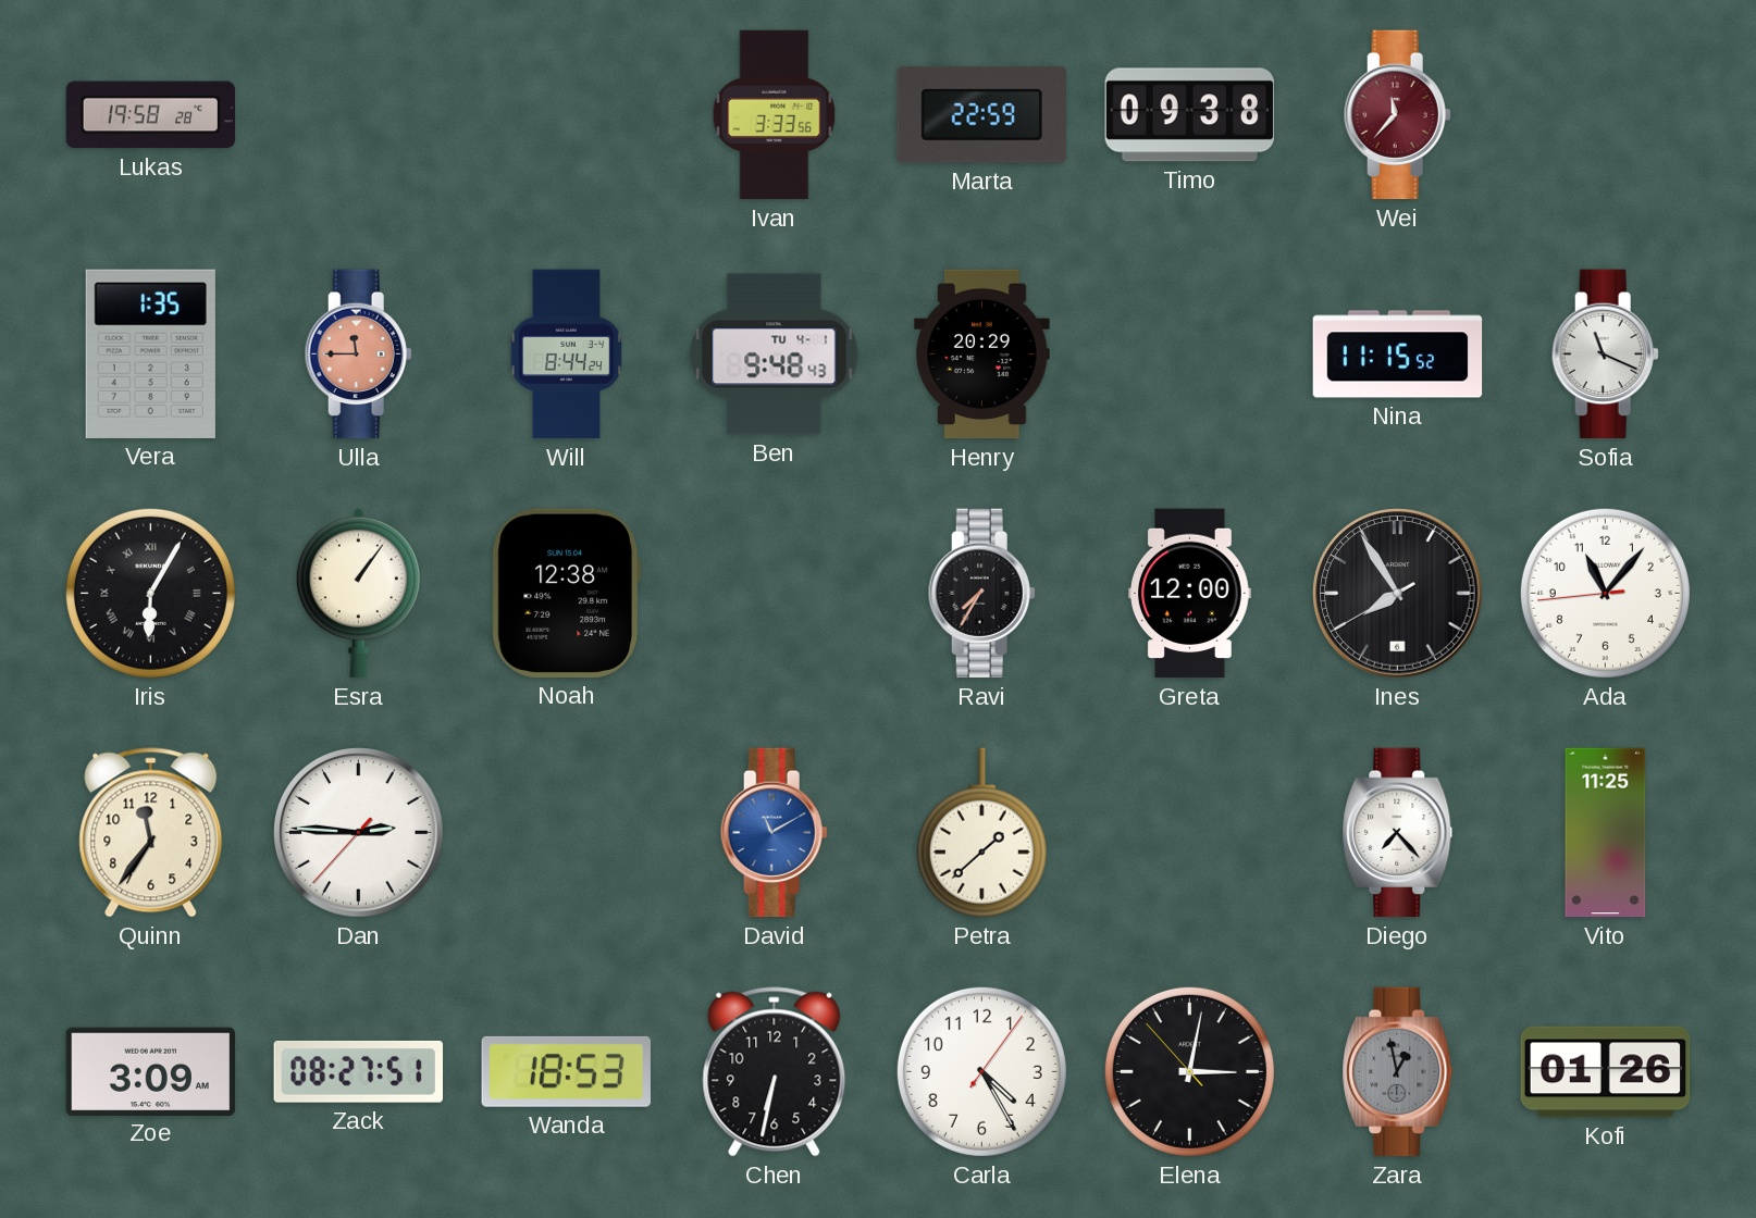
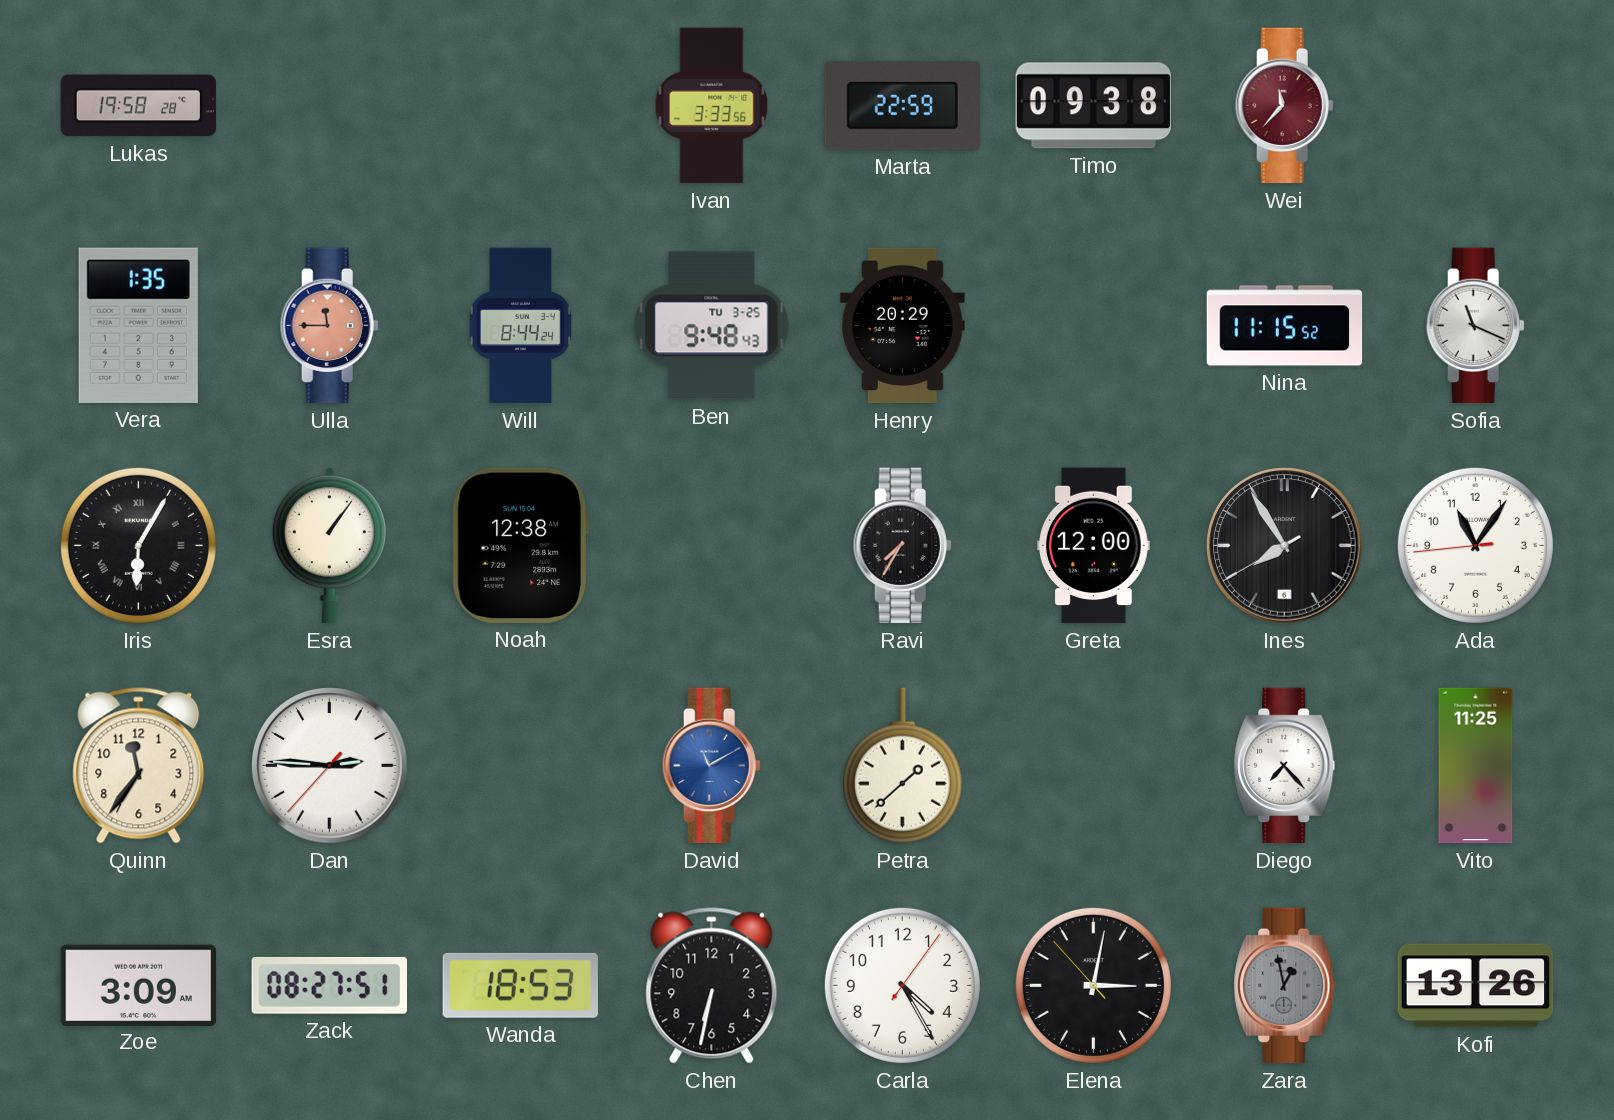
Ben date: TU 4-1 -> TU 3-25 (712, 326)
Ada: 11:06 -> 11:05 (1475, 545)
Kofi: 01:26 -> 13:26 (1476, 986)
